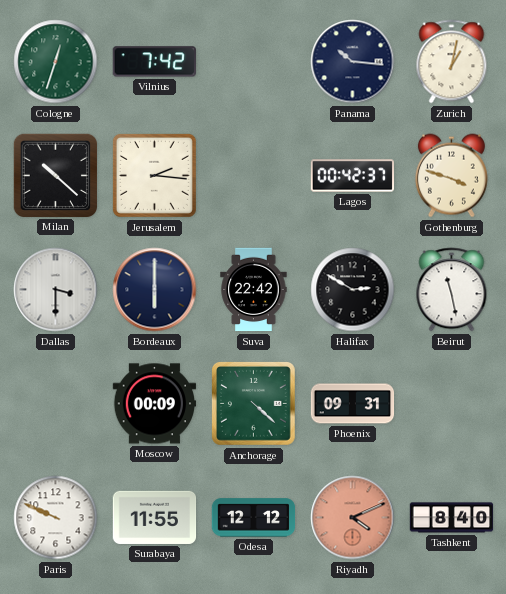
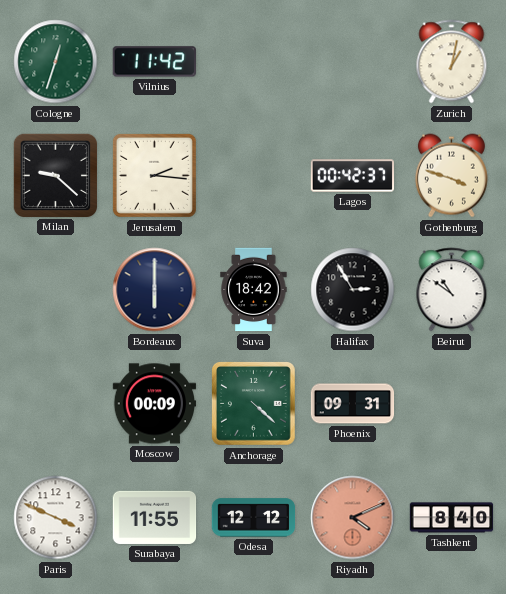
Vilnius: 7:42 -> 11:42 (154, 62)
Panama: 10:16 -> none (353, 62)
Milan: 10:22 -> 9:22 (55, 175)
Dallas: 3:30 -> none (56, 290)
Suva: 22:42 -> 18:42 (254, 290)
Halifax: 2:50 -> 2:55 (353, 290)
Beirut: 11:28 -> 10:51 (452, 290)
Paris: 9:49 -> 3:49 (56, 518)
